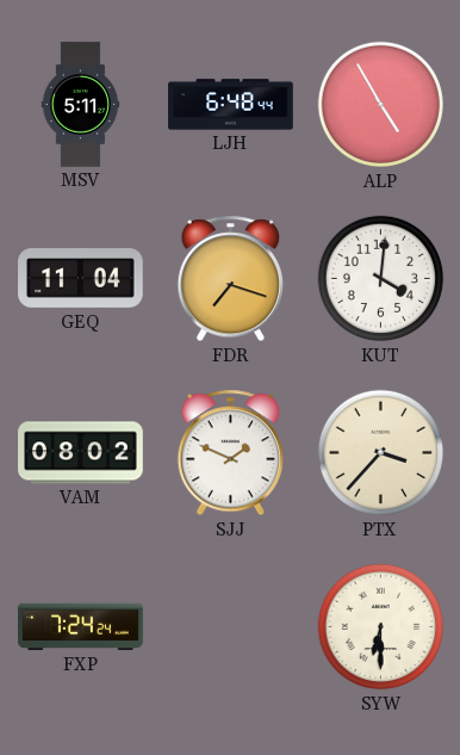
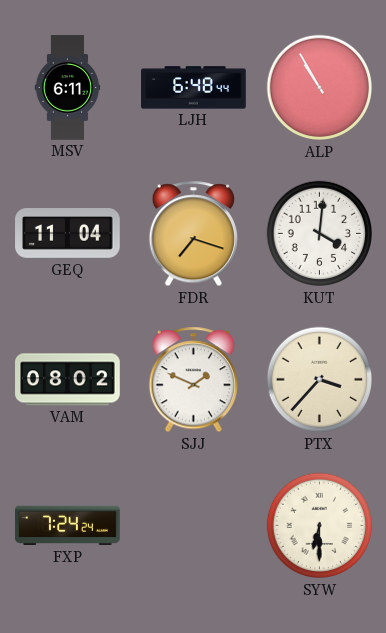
MSV: 5:11 -> 6:11 (68, 88)
ALP: 4:55 -> 10:55 (320, 88)
